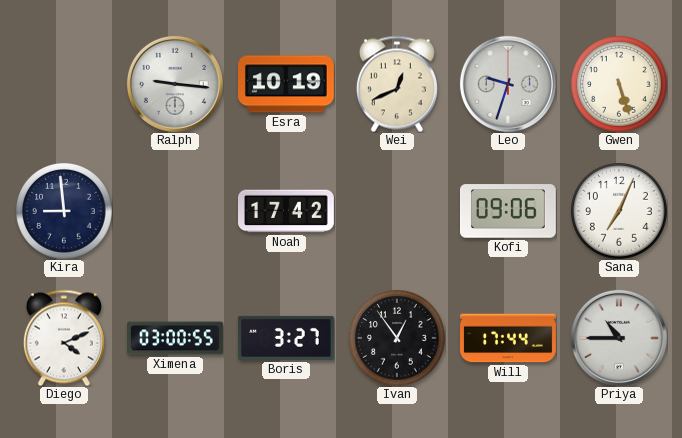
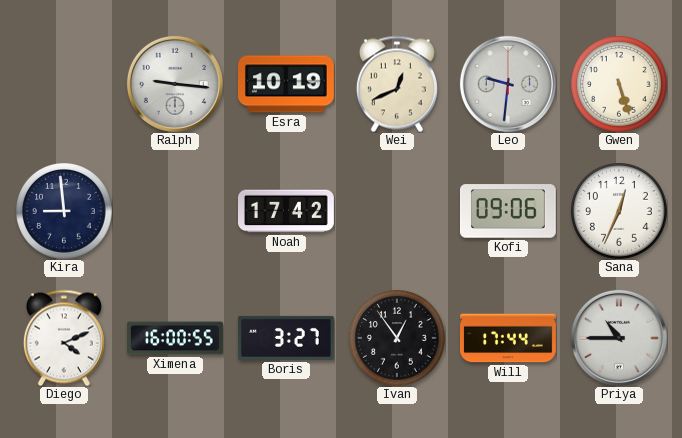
Leo: 9:33 -> 9:31 (508, 84)
Sana: 7:04 -> 12:34 (619, 211)
Ximena: 03:00 -> 16:00 (176, 338)
